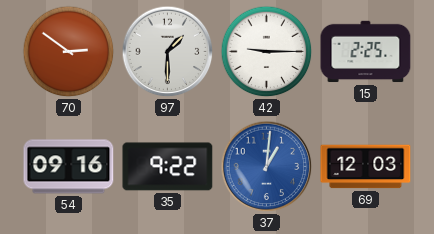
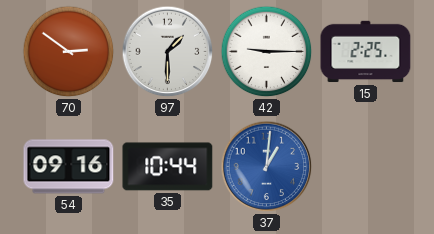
35: 9:22 -> 10:44 (168, 167)
69: 12:03 -> none (366, 167)
